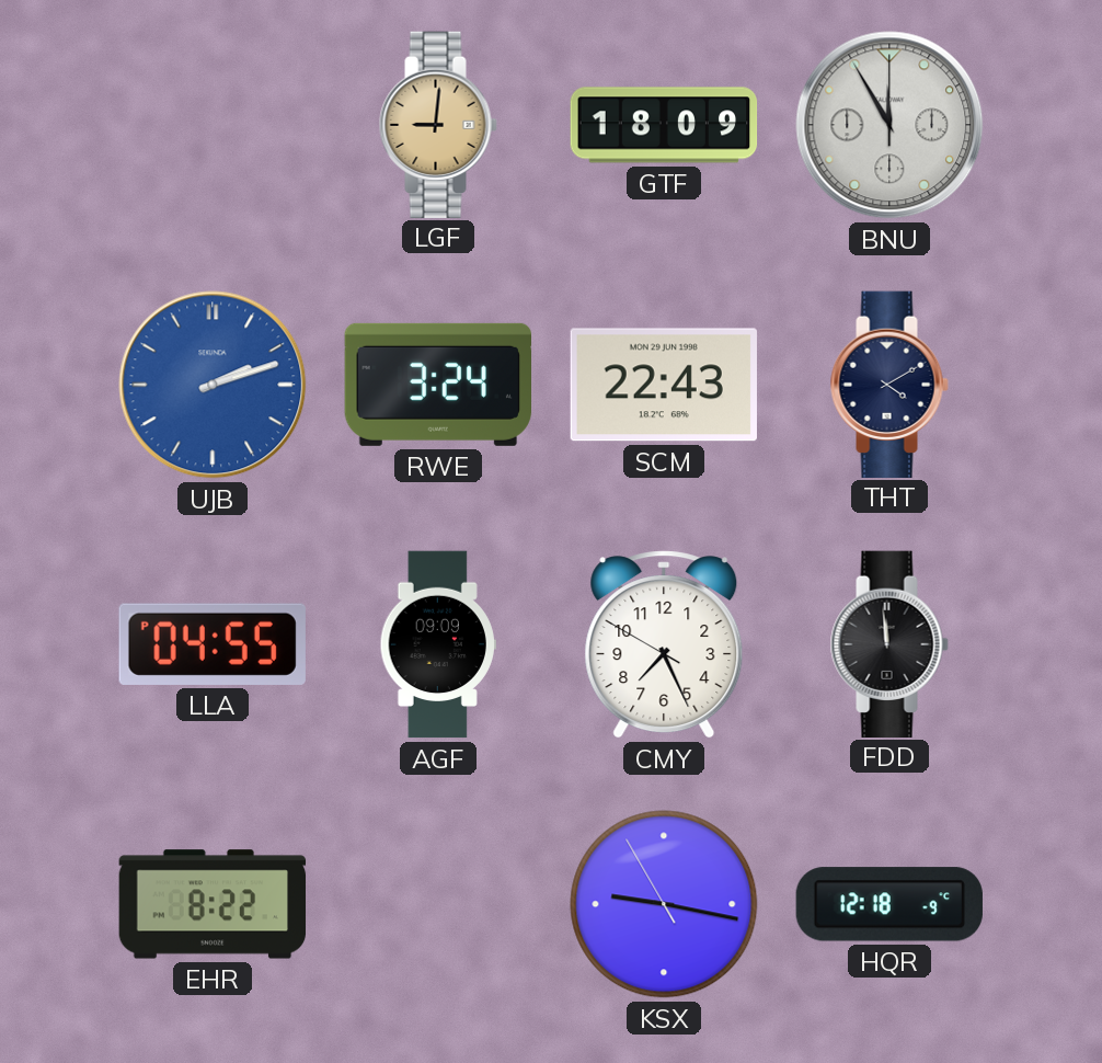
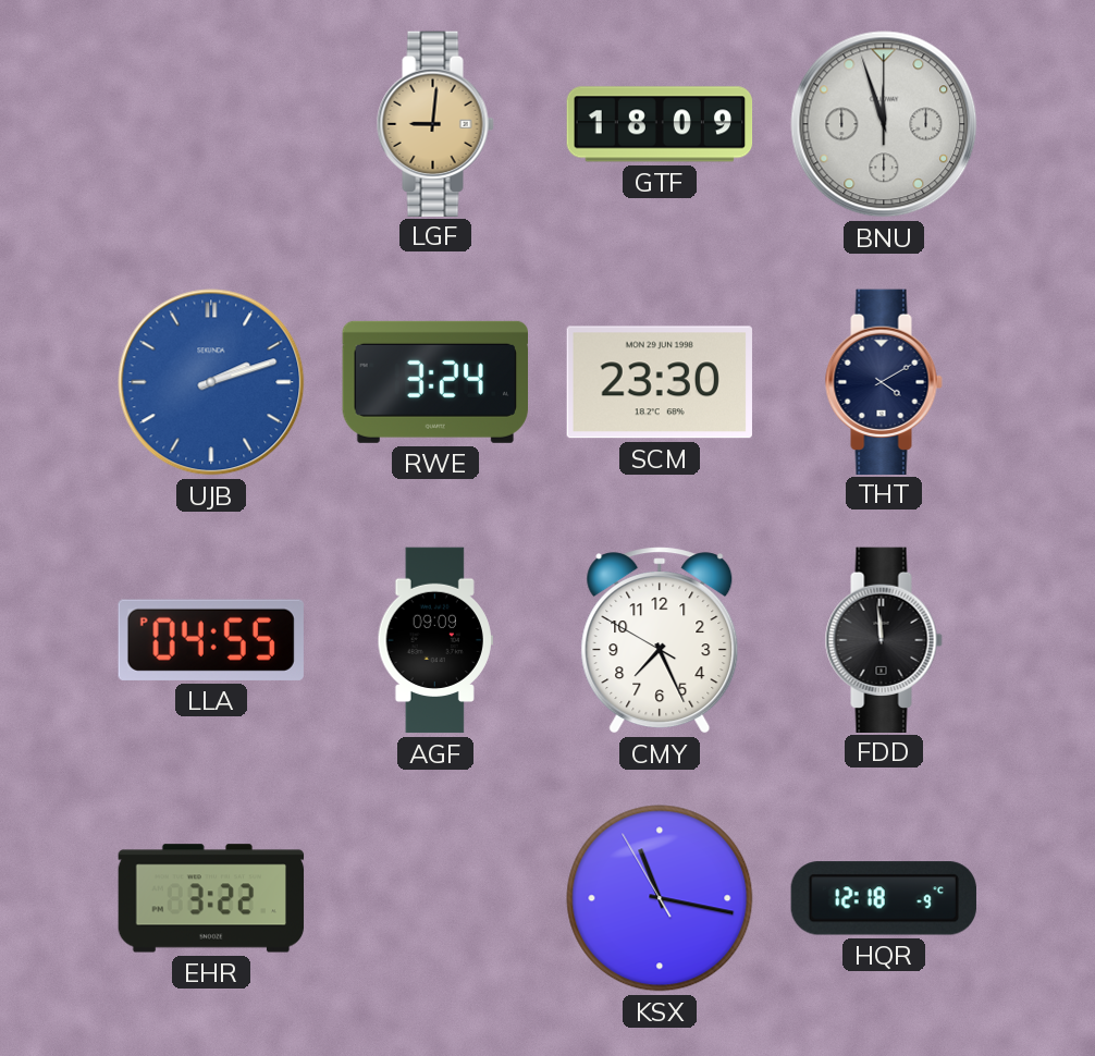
BNU: 11:55 -> 11:57 (884, 124)
SCM: 22:43 -> 23:30 (660, 382)
EHR: 8:22 -> 3:22 (211, 898)
KSX: 9:16 -> 11:16 (660, 898)
